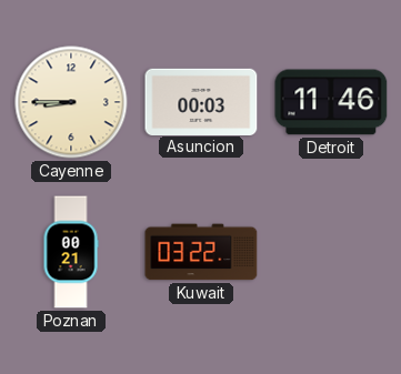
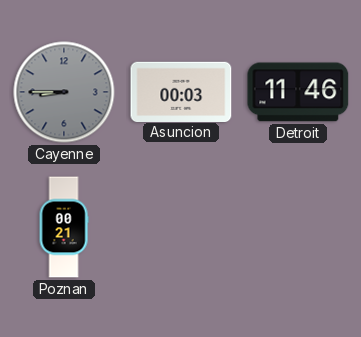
Cayenne dial: cream -> grey (64, 92)
Kuwait: 03:22 -> none (201, 252)
